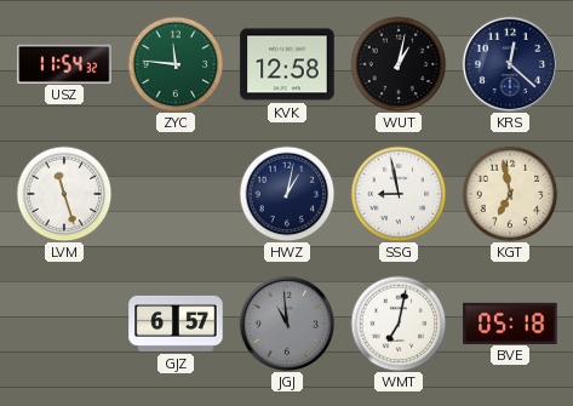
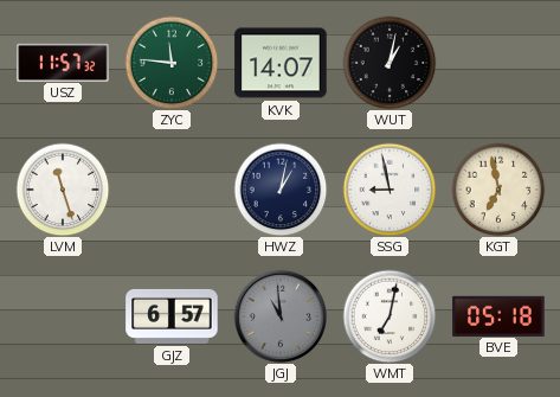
USZ: 11:54 -> 11:57 (63, 62)
KVK: 12:58 -> 14:07 (281, 63)
KRS: 12:22 -> none (509, 63)
